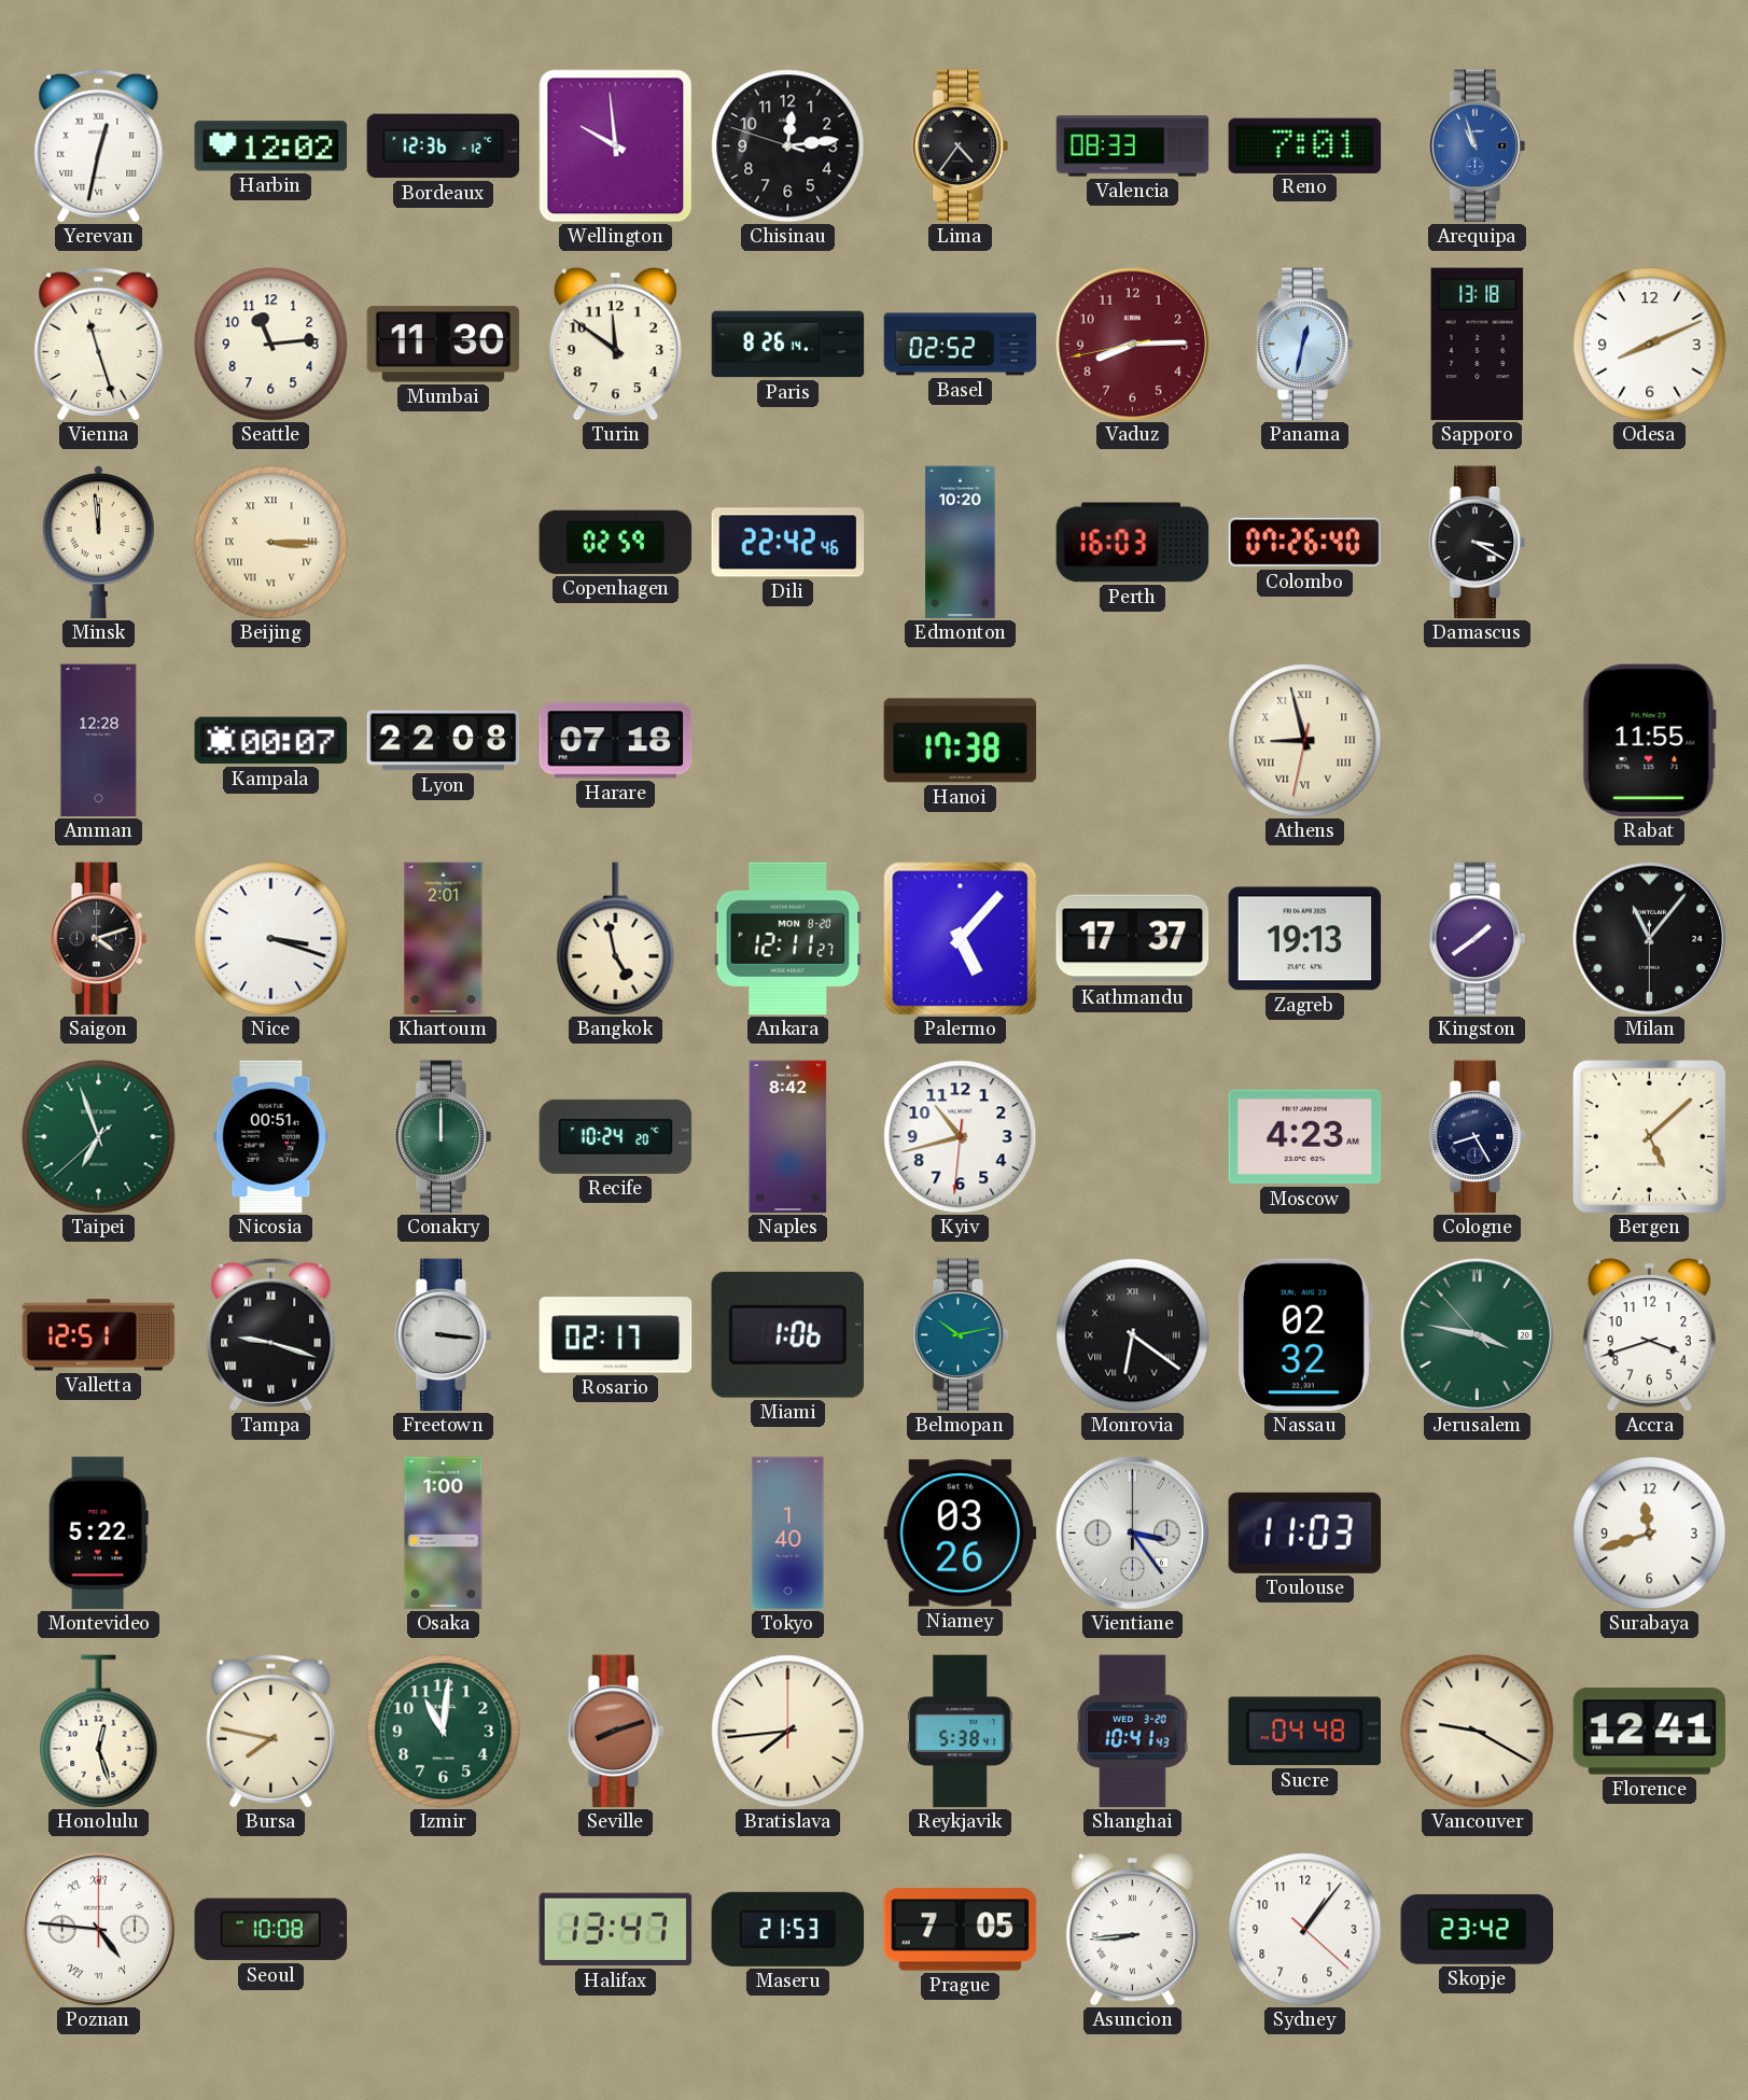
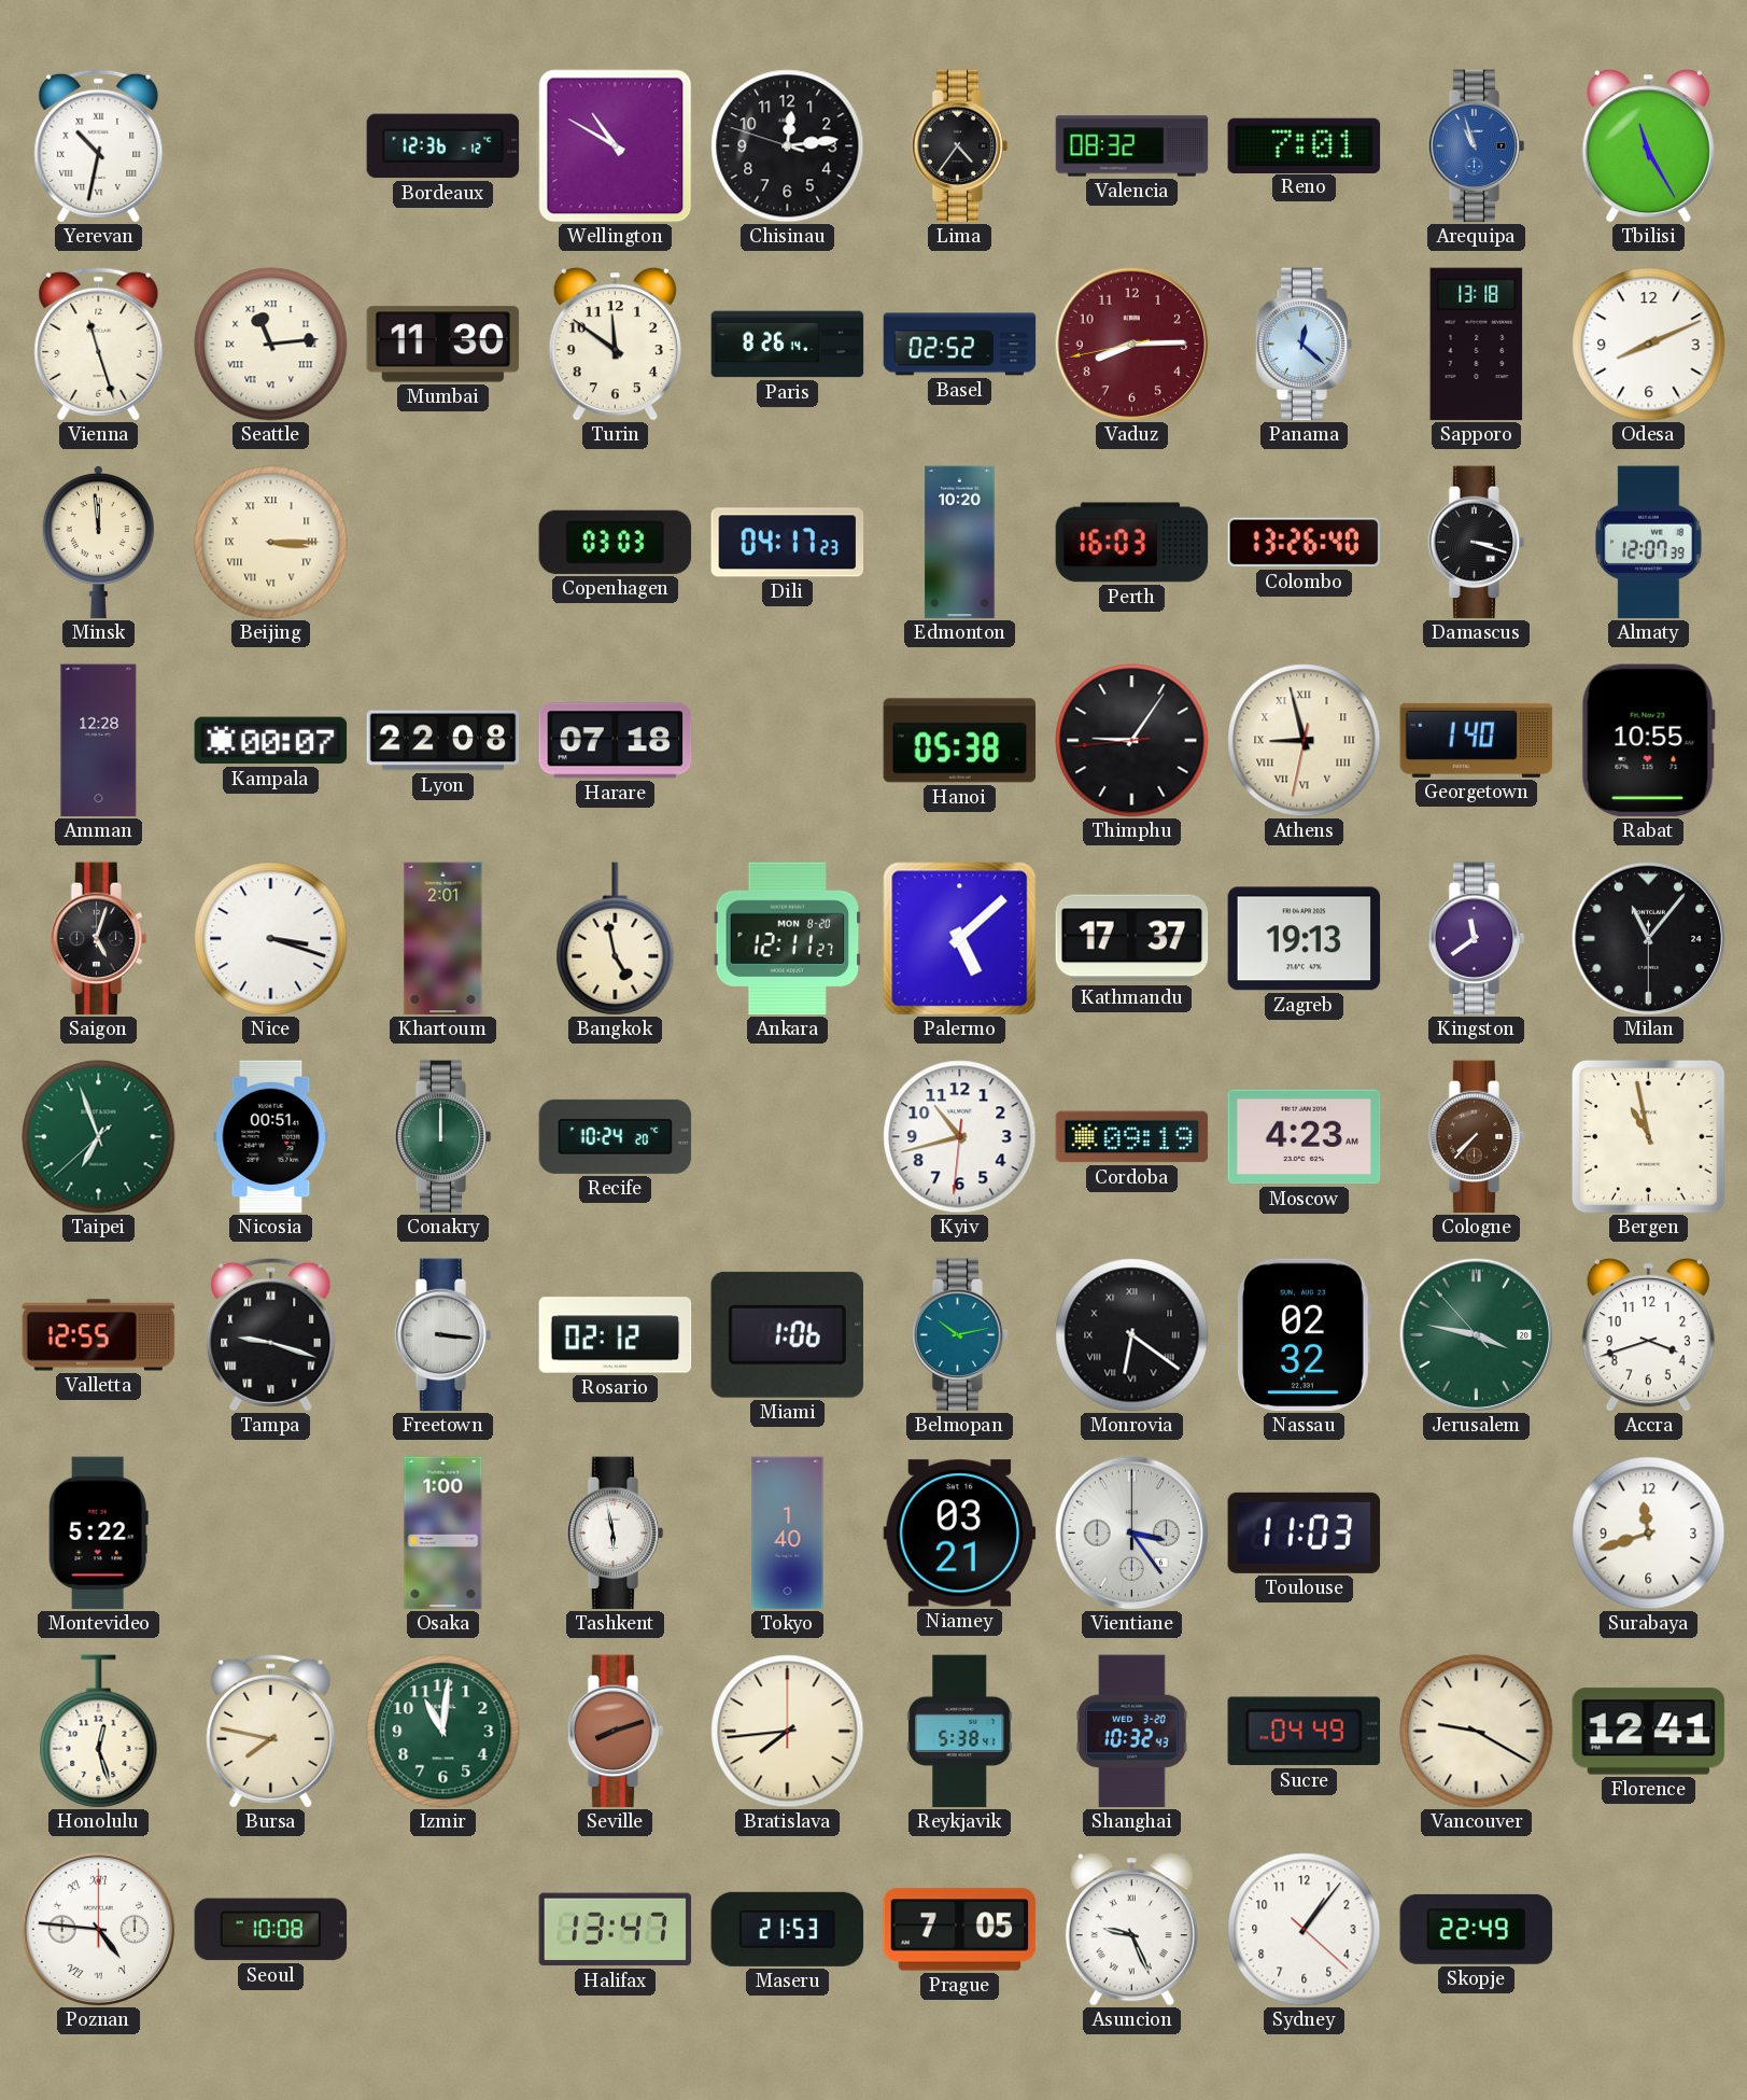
Yerevan: 12:32 -> 10:32 (99, 145)
Harbin: 12:02 -> none (271, 146)
Wellington: 9:59 -> 10:50 (616, 146)
Valencia: 08:33 -> 08:32 (1132, 146)
Tbilisi: none -> 11:25 (1648, 146)
Seattle numerals: Arabic -> Roman (271, 345)
Panama: 12:32 -> 12:22 (1305, 345)
Copenhagen: 02:59 -> 03:03 (616, 542)
Dili: 22:42 -> 04:17 (788, 543)
Colombo: 07:26 -> 13:26 (1305, 543)
Damascus: 3:20 -> 3:18 (1477, 543)
Almaty: none -> 12:07 (1649, 543)
Hanoi: 17:38 -> 05:38 (960, 741)
Thimphu: none -> 9:05 (1132, 741)
Georgetown: none -> 1:40 (1477, 740)
Rabat: 11:55 -> 10:55 (1648, 741)
Saigon: 4:12 -> 5:03 (99, 939)
Palermo: 5:07 -> 5:08 (960, 939)
Kingston: 1:39 -> 11:39 (1477, 939)
Naples: 8:42 -> none (788, 1137)
Cordoba: none -> 09:19 (1132, 1137)
Cologne: 8:25 -> 7:37 (1477, 1137)
Cologne dial: navy -> brown (1477, 1137)
Bergen: 5:08 -> 10:58 (1648, 1136)
Valletta: 12:51 -> 12:55 (99, 1335)
Rosario: 02:17 -> 02:12 (616, 1335)
Tashkent: none -> 5:58 (616, 1534)
Niamey: 03:26 -> 03:21 (960, 1534)
Shanghai: 10:41 -> 10:32 (1132, 1732)
Sucre: 04:48 -> 04:49 (1304, 1732)
Asuncion: 8:44 -> 9:26 (1131, 1930)
Skopje: 23:42 -> 22:49 (1477, 1929)
